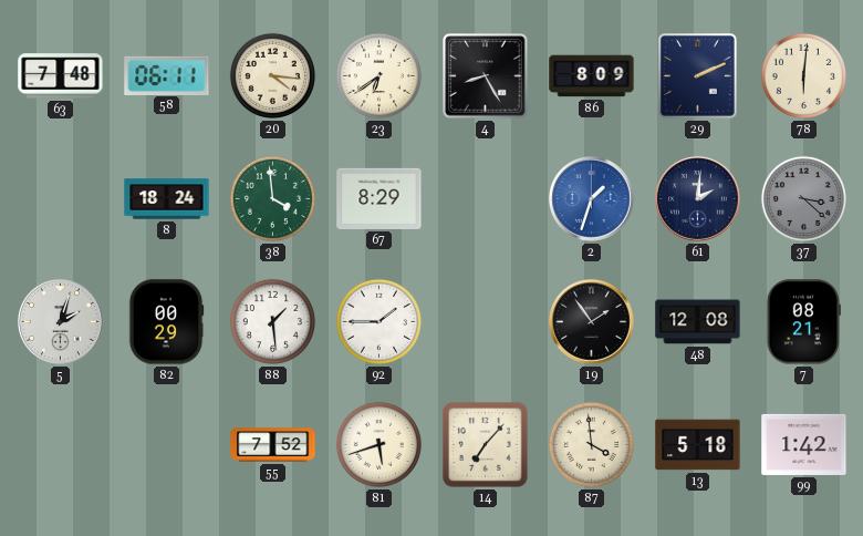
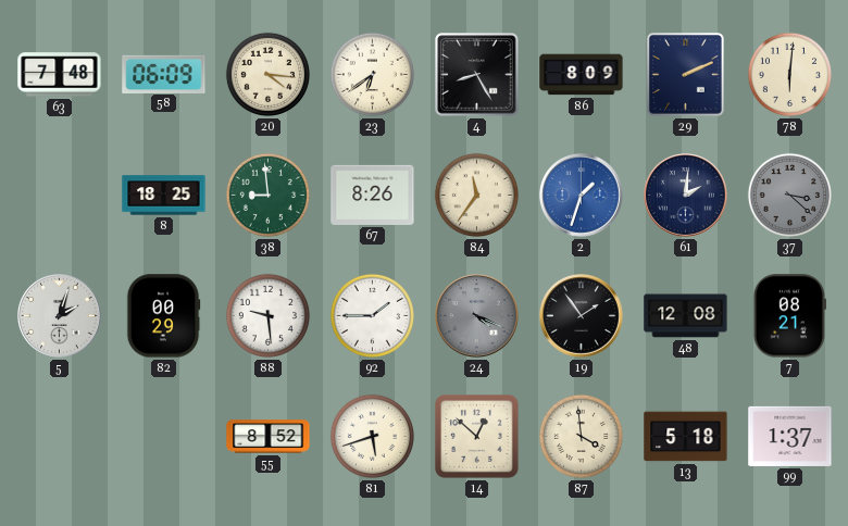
58: 06:11 -> 06:09 (164, 74)
8: 18:24 -> 18:25 (164, 196)
38: 3:59 -> 8:59 (267, 195)
67: 8:29 -> 8:26 (373, 195)
84: none -> 11:36 (476, 195)
88: 1:29 -> 9:29 (267, 315)
24: none -> 4:19 (477, 316)
55: 7:52 -> 8:52 (269, 437)
14: 7:07 -> 12:52 (477, 437)
99: 1:42 -> 1:37 (790, 436)
